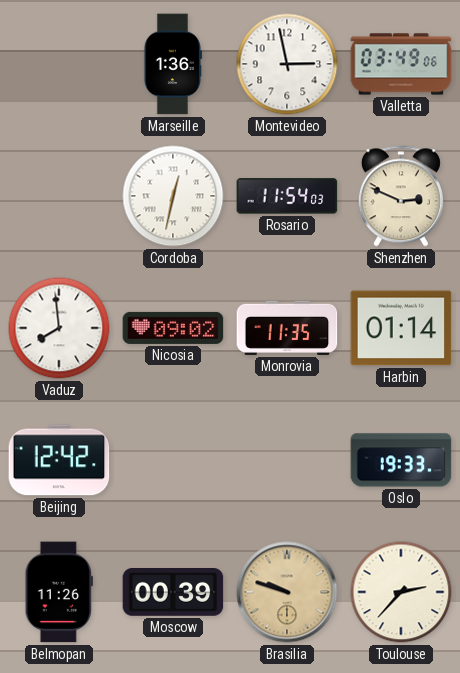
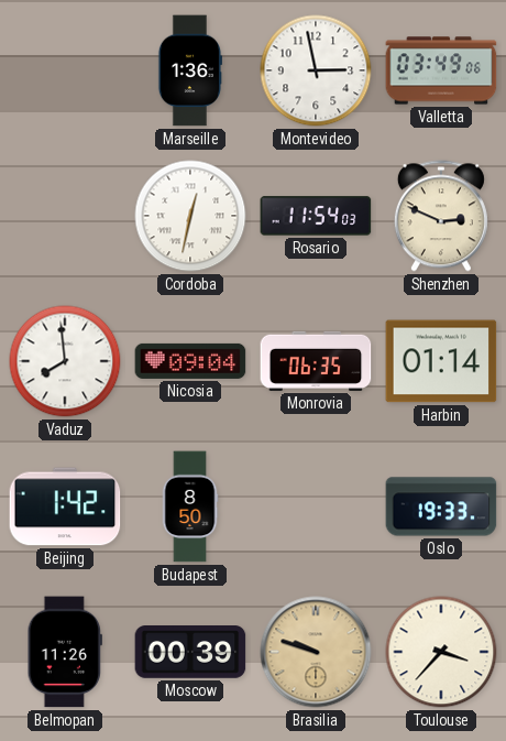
Nicosia: 09:02 -> 09:04 (190, 361)
Monrovia: 11:35 -> 06:35 (316, 361)
Beijing: 12:42 -> 1:42 (65, 506)
Budapest: none -> 8:50 (190, 506)
Toulouse: 2:37 -> 3:37 (441, 652)
